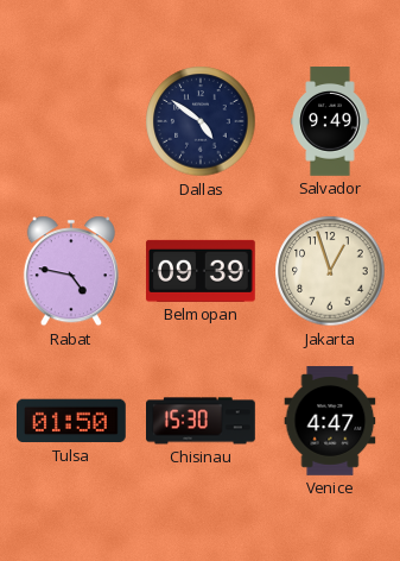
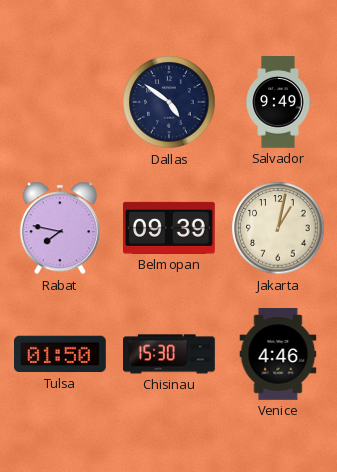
Rabat: 4:47 -> 7:47 (60, 228)
Jakarta: 12:57 -> 1:02 (278, 228)
Venice: 4:47 -> 4:46 (278, 354)
